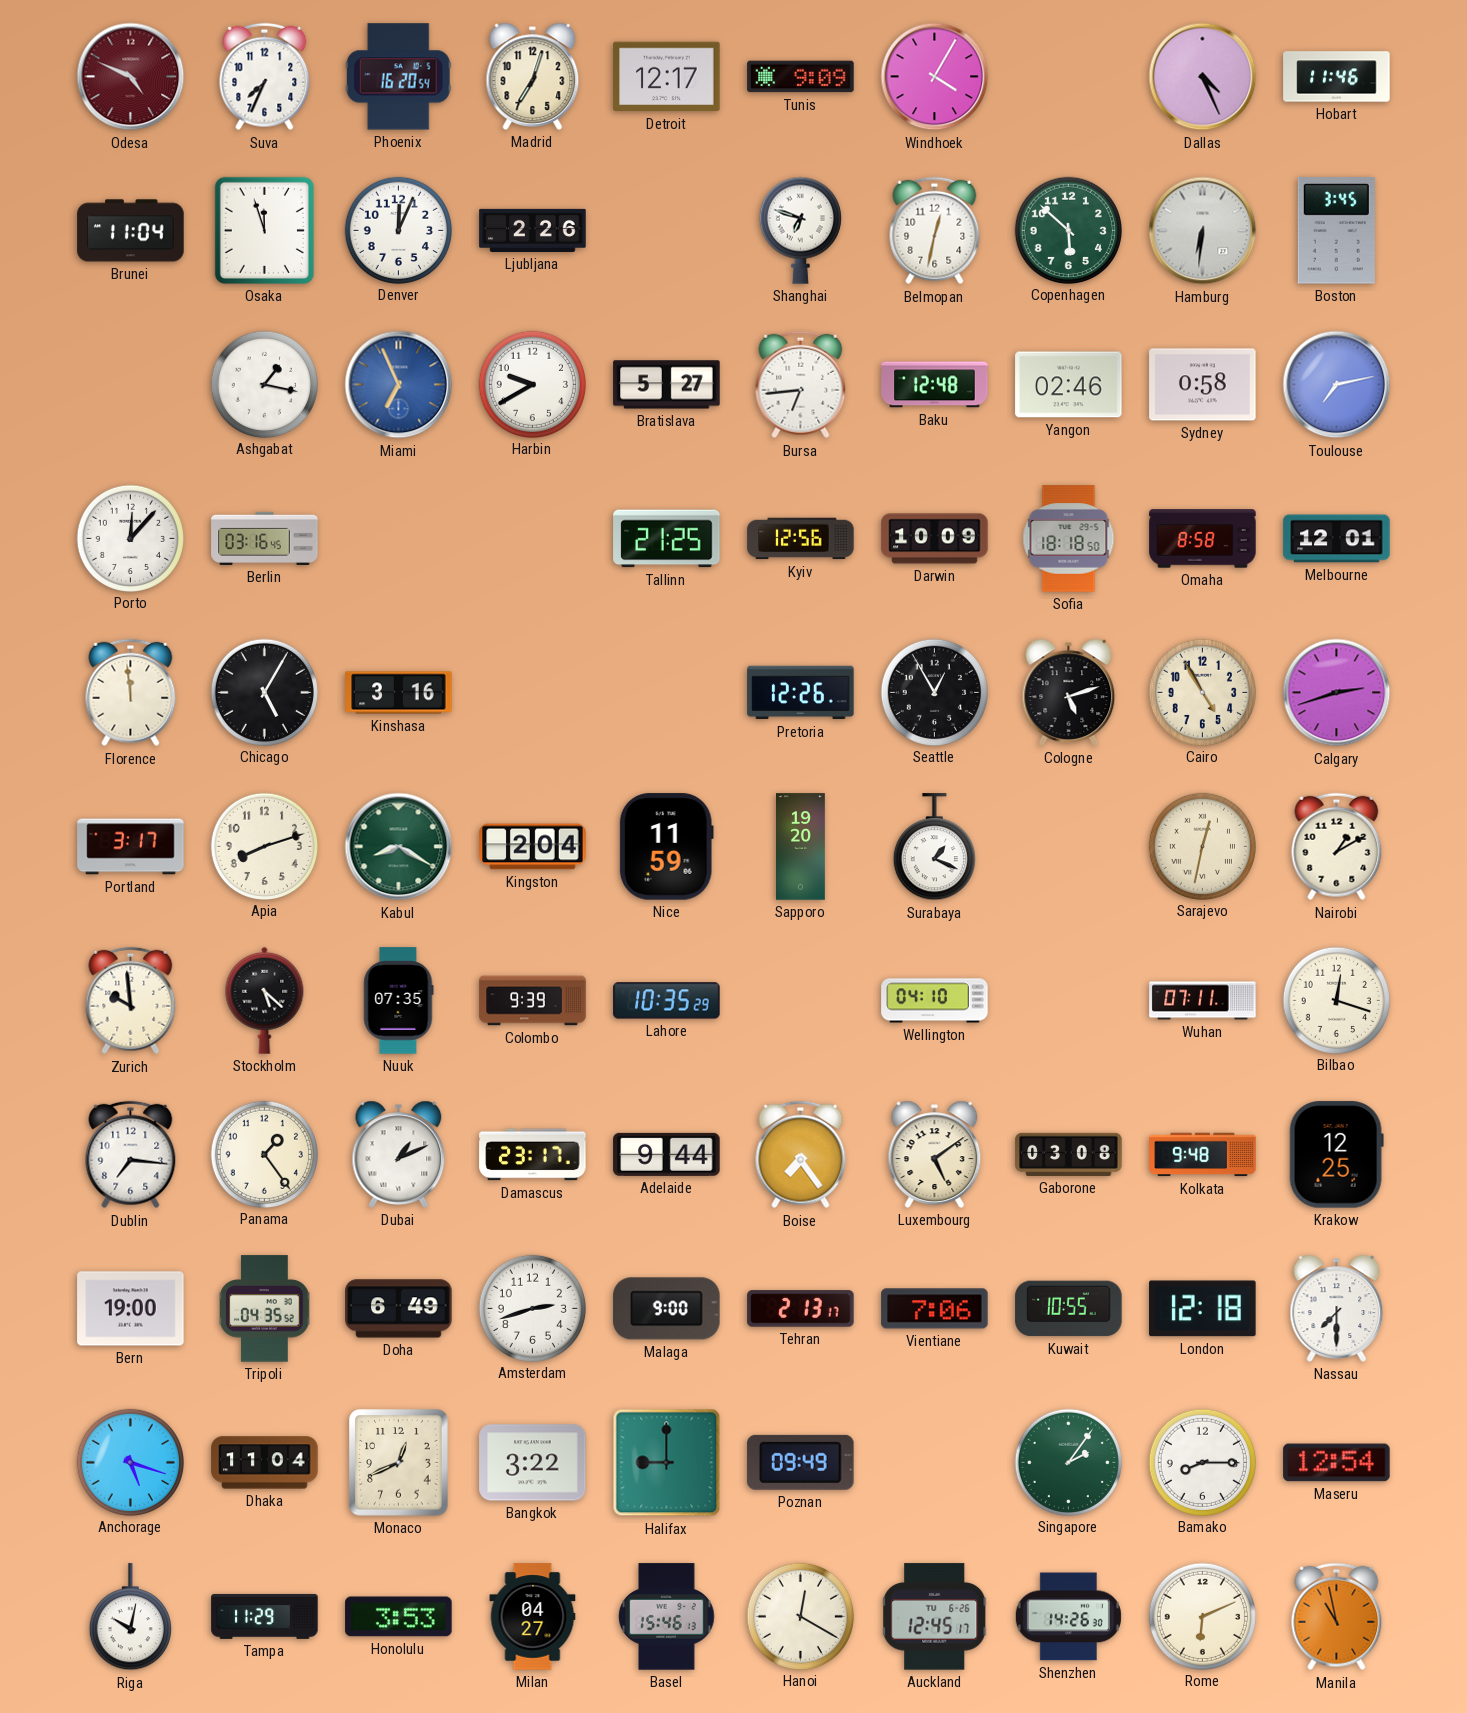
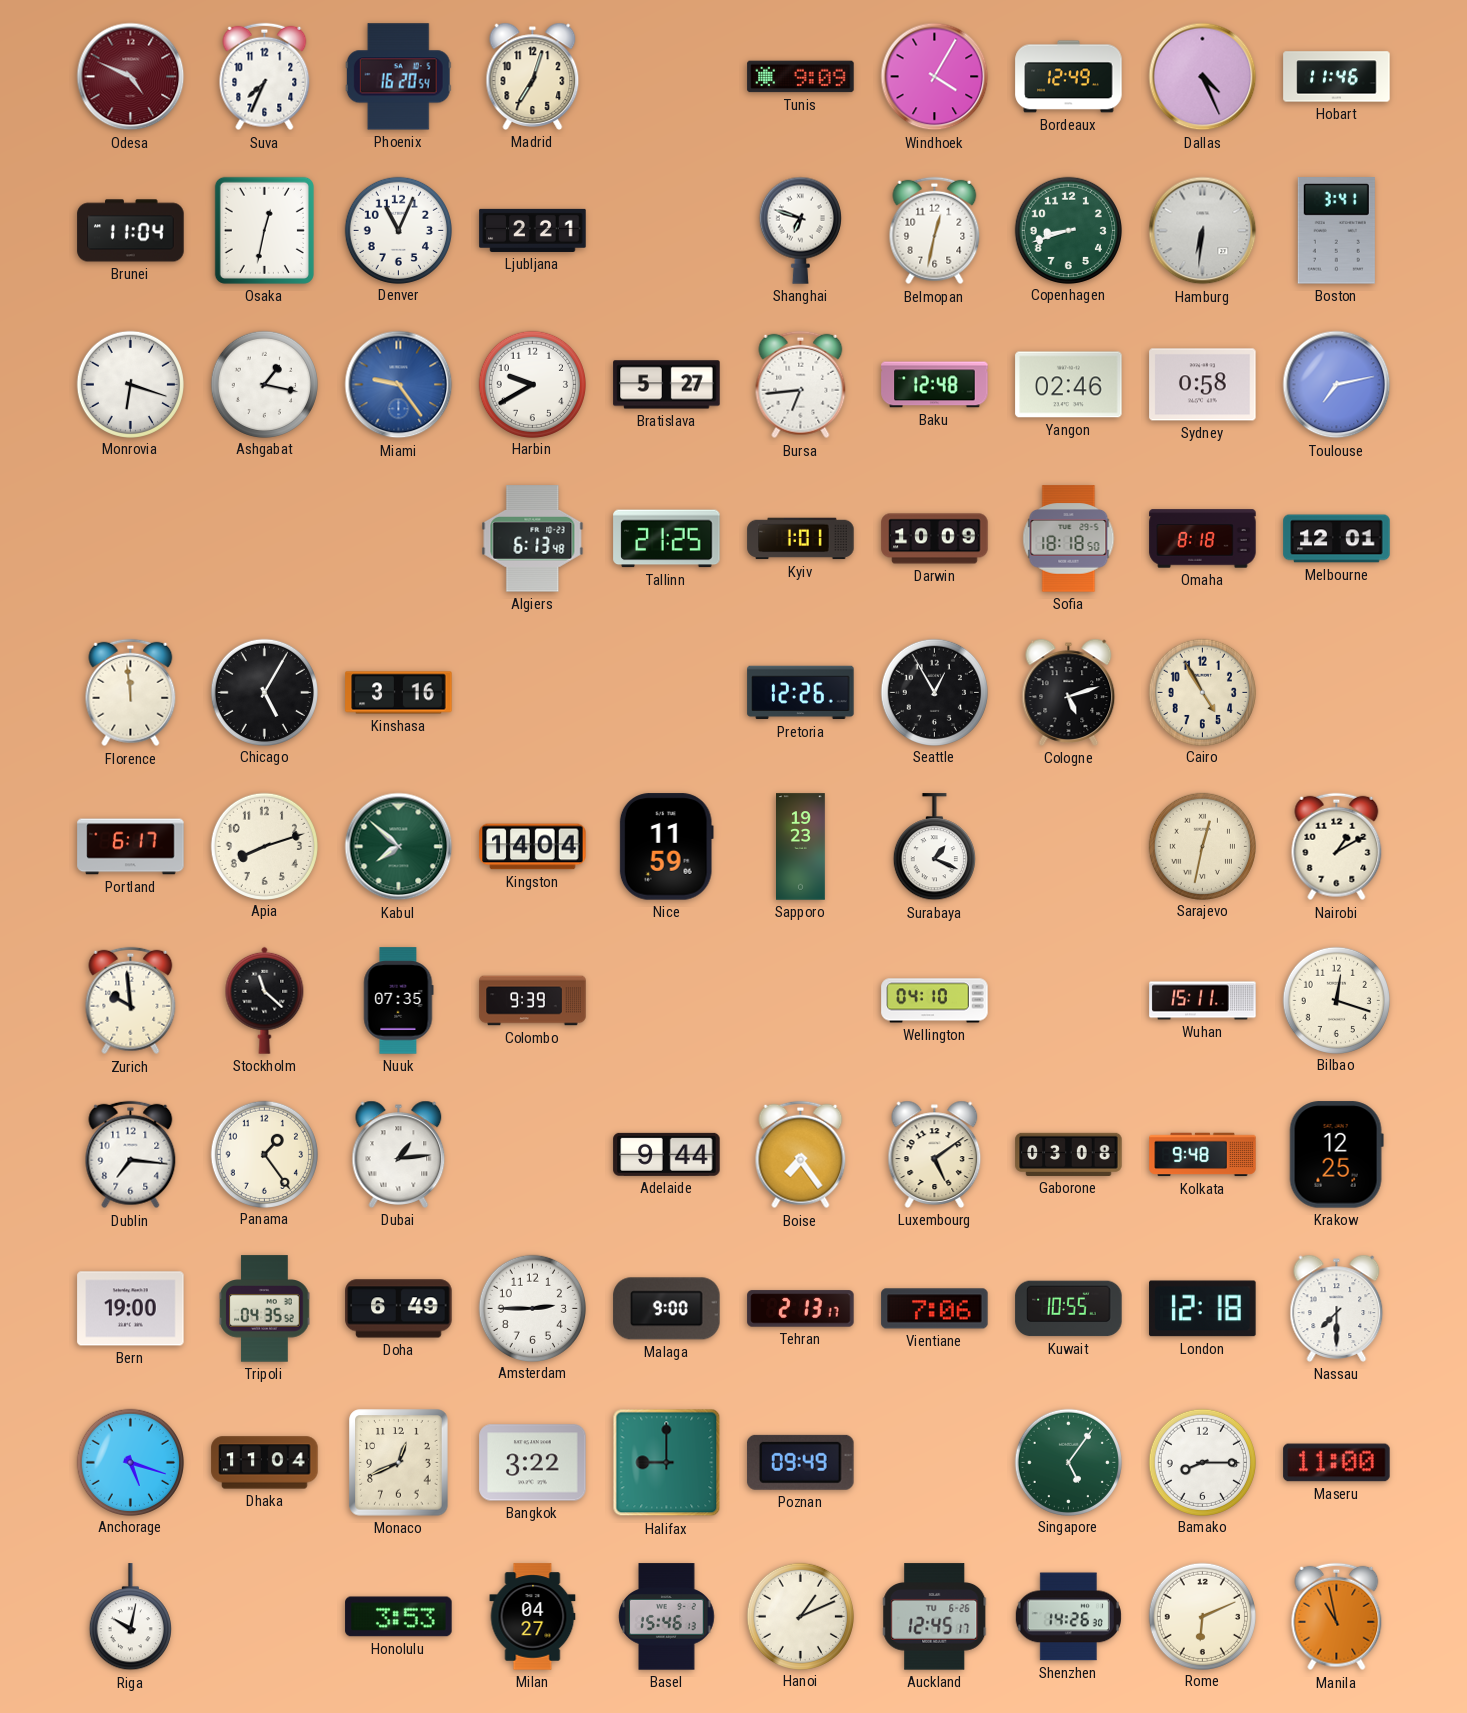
Detroit: 12:17 -> none (667, 77)
Bordeaux: none -> 12:49 (1069, 77)
Osaka: 11:57 -> 12:32 (264, 230)
Denver: 12:04 -> 11:04 (398, 230)
Ljubljana: 2:26 -> 2:21 (533, 230)
Copenhagen: 5:52 -> 8:42 (1068, 230)
Boston: 3:45 -> 3:41 (1336, 231)
Monrovia: none -> 6:18 (130, 384)
Miami: 6:56 -> 9:24 (399, 385)
Porto: 12:07 -> none (130, 538)
Berlin: 03:16 -> none (265, 538)
Algiers: none -> 6:13 (533, 539)
Kyiv: 12:56 -> 1:01 (801, 539)
Omaha: 8:58 -> 8:18 (1203, 539)
Calgary: 2:42 -> none (1337, 693)
Portland: 3:17 -> 6:17 (131, 847)
Kabul: 8:20 -> 7:52 (399, 847)
Kingston: 2:04 -> 14:04 (533, 847)
Sapporo: 19:20 -> 19:23 (801, 847)
Stockholm: 5:22 -> 11:22 (265, 1000)
Lahore: 10:35 -> none (667, 1001)
Wuhan: 07:11 -> 15:11 (1203, 1001)
Dubai: 1:11 -> 1:14 (399, 1154)
Damascus: 23:17 -> none (533, 1155)
Amsterdam: 2:42 -> 2:45 (532, 1308)
Singapore: 2:06 -> 5:06 (1068, 1462)
Maseru: 12:54 -> 11:00 (1337, 1463)
Tampa: 11:29 -> none (265, 1616)
Hanoi: 12:20 -> 1:11 (800, 1616)
